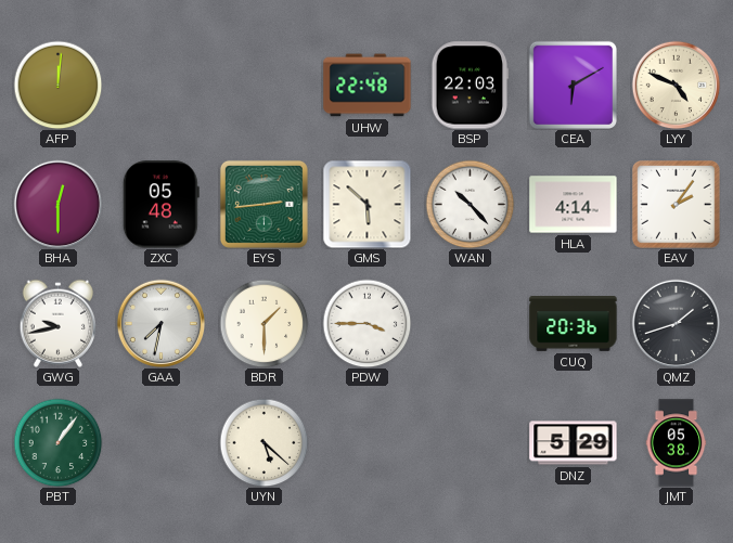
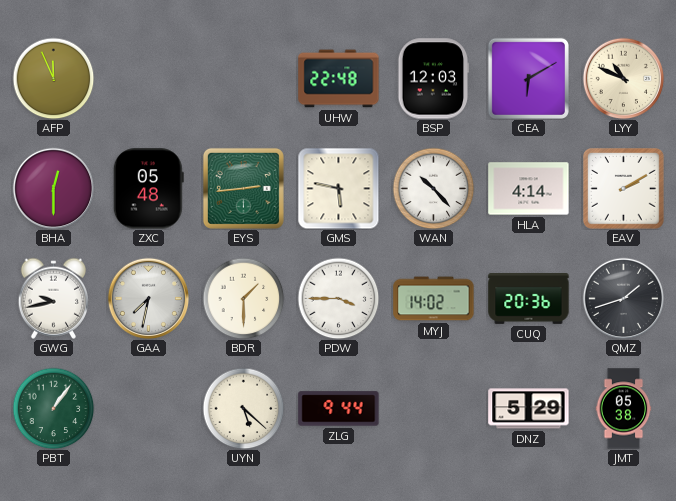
AFP: 12:01 -> 11:56 (53, 78)
BSP: 22:03 -> 12:03 (434, 79)
LYY: 4:49 -> 10:49 (623, 78)
GMS: 5:52 -> 5:47 (338, 188)
EAV: 2:06 -> 2:10 (624, 189)
MYJ: none -> 14:02 (434, 299)
ZLG: none -> 9:44 (339, 409)
